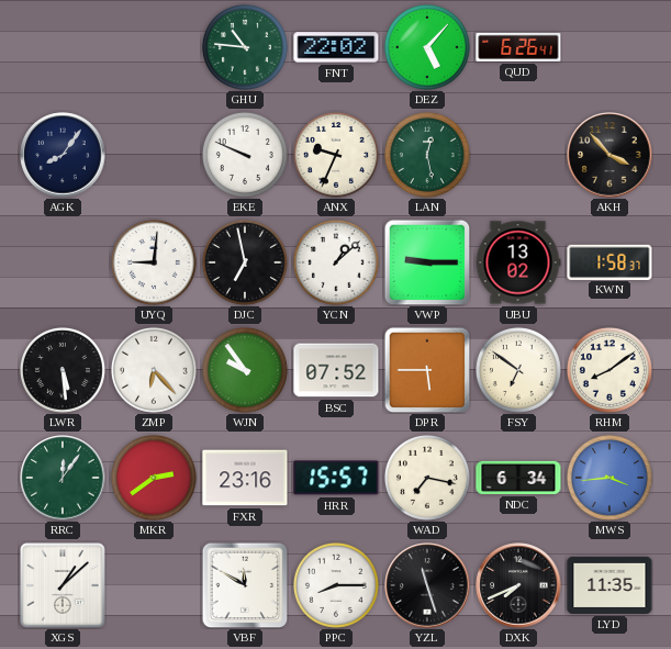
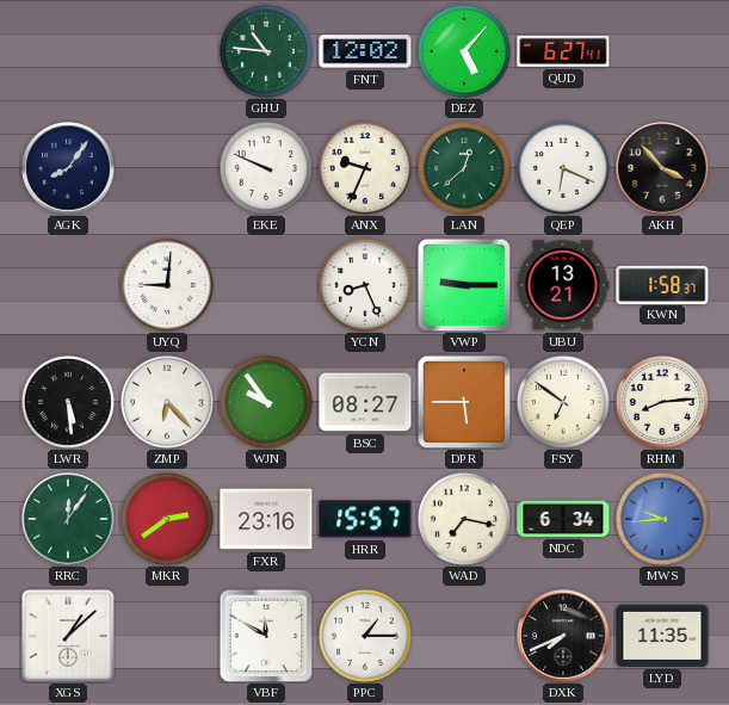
FNT: 22:02 -> 12:02 (365, 51)
QUD: 6:26 -> 6:27 (563, 51)
LAN: 12:28 -> 12:38 (464, 168)
QEP: none -> 6:19 (563, 168)
DJC: 6:58 -> none (245, 262)
YCN: 1:08 -> 8:26 (365, 285)
UBU: 13:02 -> 13:21 (563, 285)
BSC: 07:52 -> 08:27 (365, 402)
RHM: 8:09 -> 8:14 (662, 402)
MWS: 3:44 -> 9:44 (662, 519)
PPC: 8:15 -> 1:15 (365, 636)
YZL: 11:27 -> none (427, 585)
